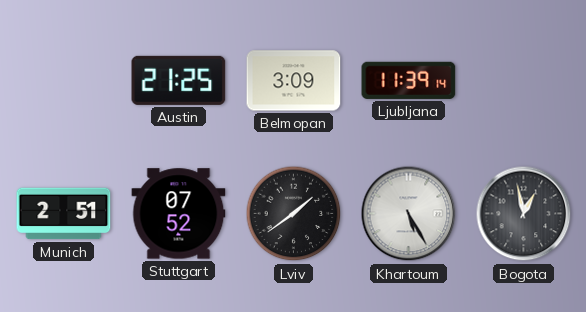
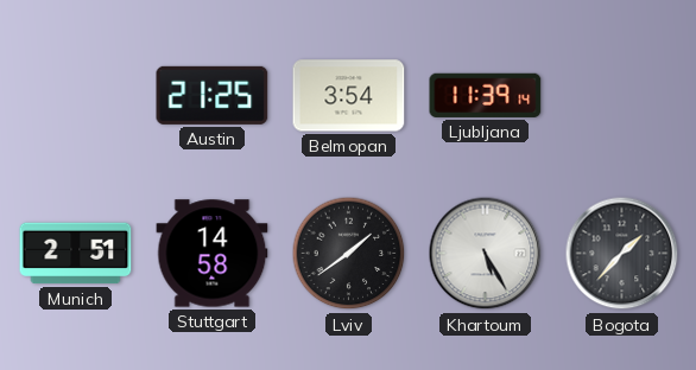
Belmopan: 3:09 -> 3:54 (349, 96)
Stuttgart: 07:52 -> 14:58 (213, 254)
Bogota: 12:58 -> 1:37 (622, 254)
